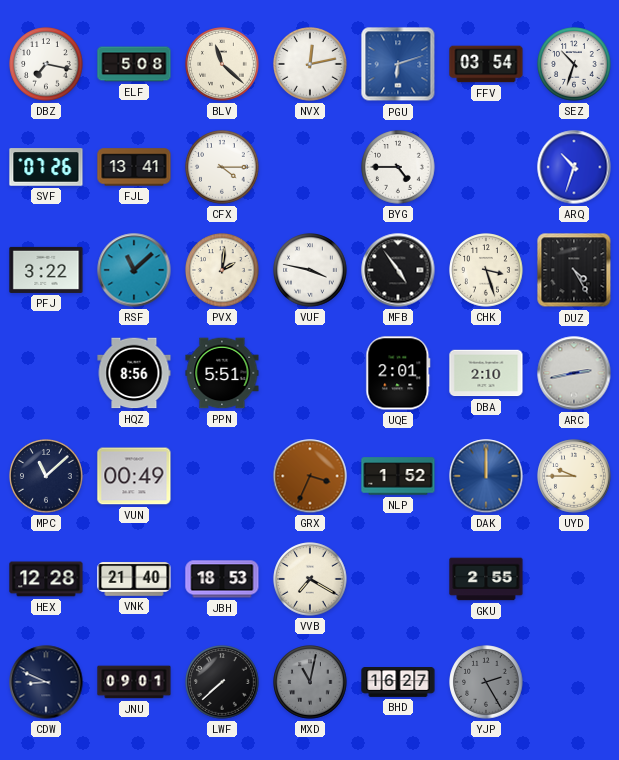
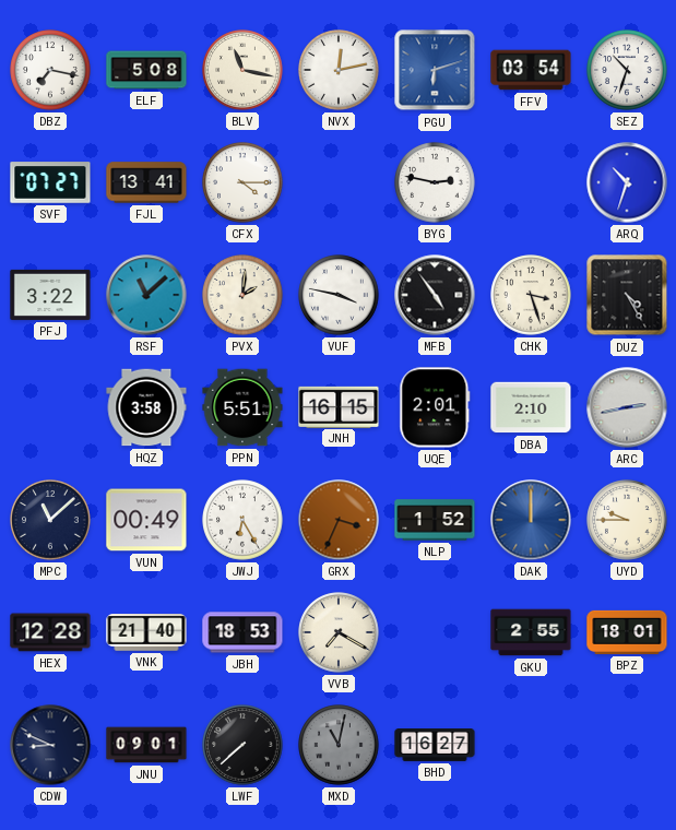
BLV: 11:22 -> 11:17 (242, 70)
SVF: 07:26 -> 07:27 (50, 182)
BYG: 4:45 -> 2:47 (435, 182)
HQZ: 8:56 -> 3:58 (146, 407)
JNH: none -> 16:15 (339, 406)
JWJ: none -> 6:25 (242, 520)
BPZ: none -> 18:01 (627, 632)
YJP: 2:25 -> none (486, 682)
